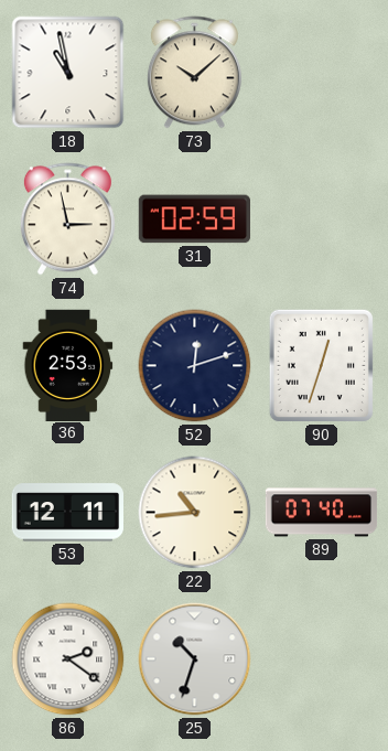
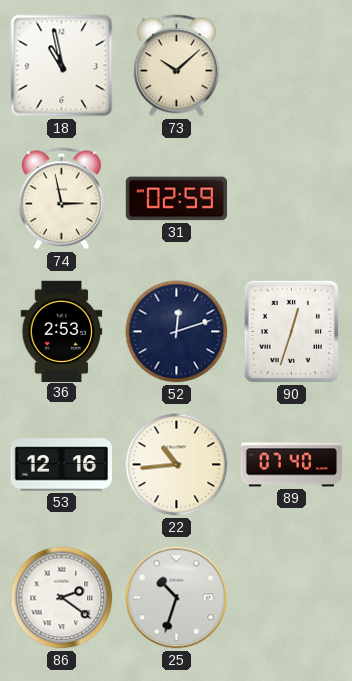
53: 12:11 -> 12:16 (61, 465)
